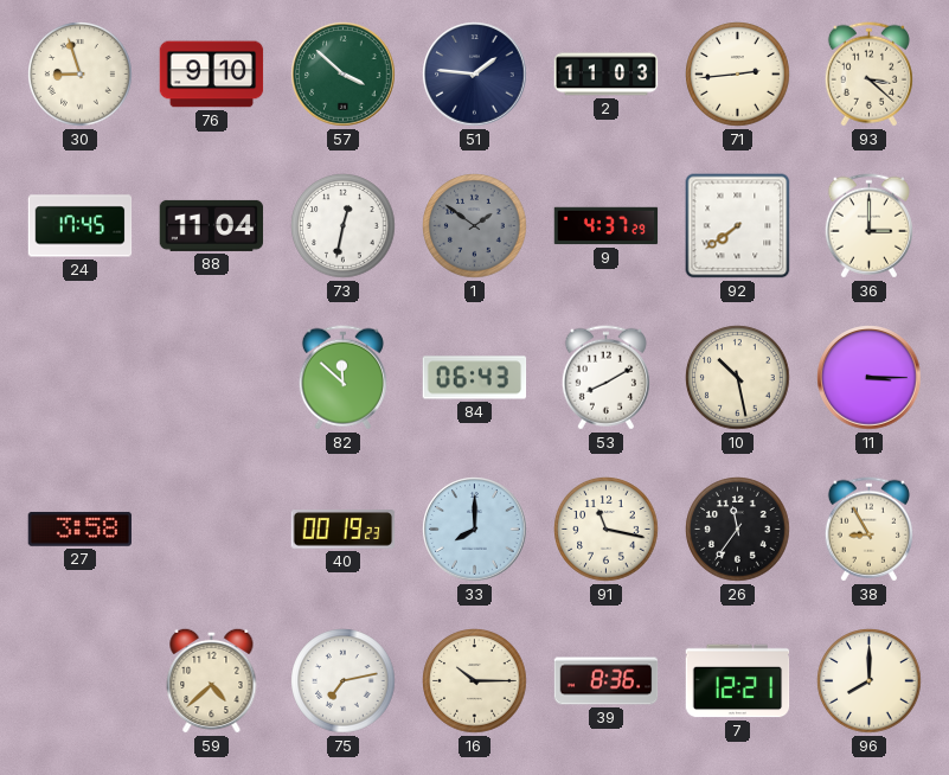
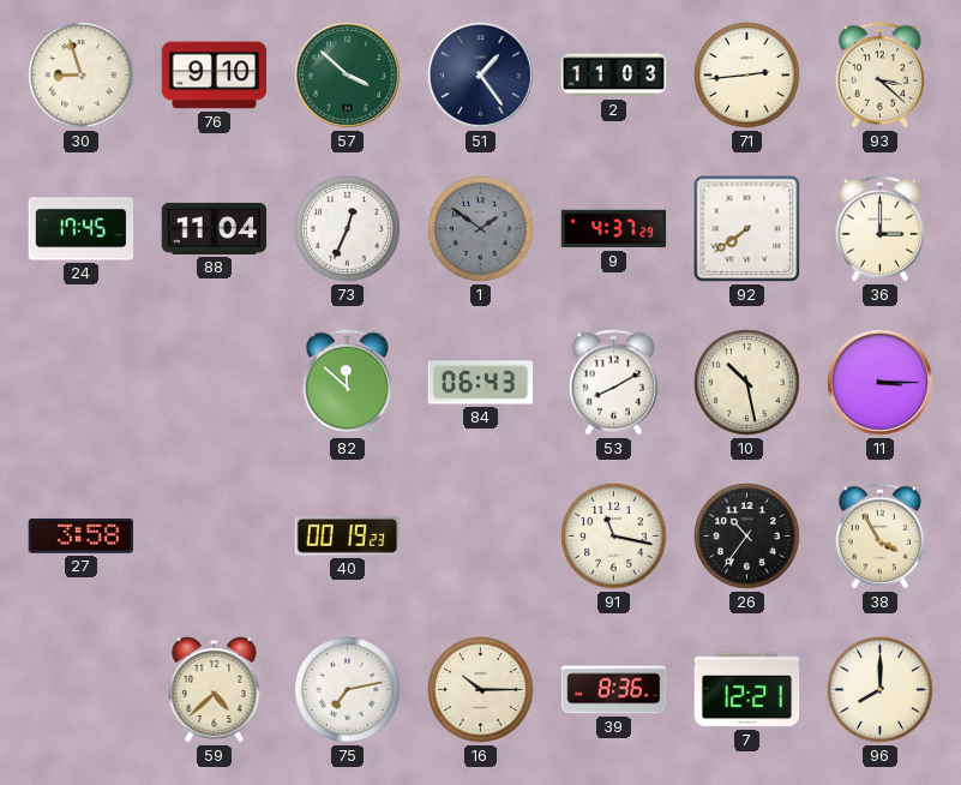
51: 1:46 -> 1:24 (481, 76)
73: 12:32 -> 12:34 (348, 229)
33: 8:00 -> none (475, 530)
26: 11:36 -> 10:36 (747, 537)
38: 8:55 -> 3:55 (879, 537)
